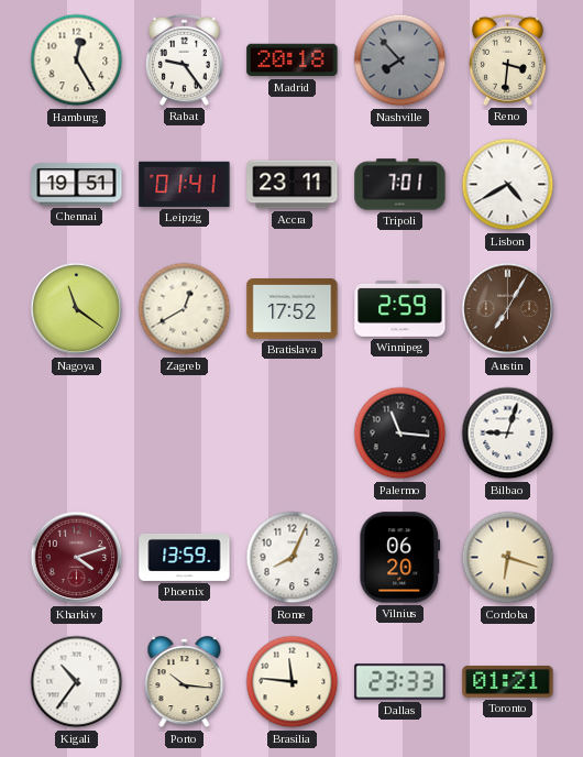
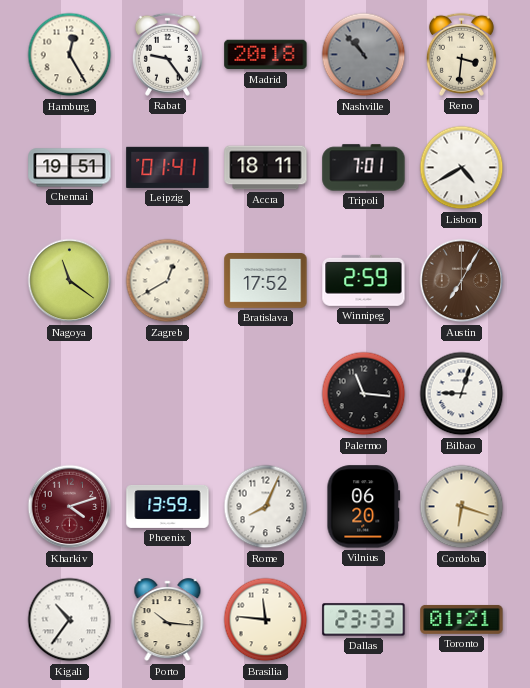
Nashville: 7:53 -> 10:53 (364, 55)
Accra: 23:11 -> 18:11 (266, 168)
